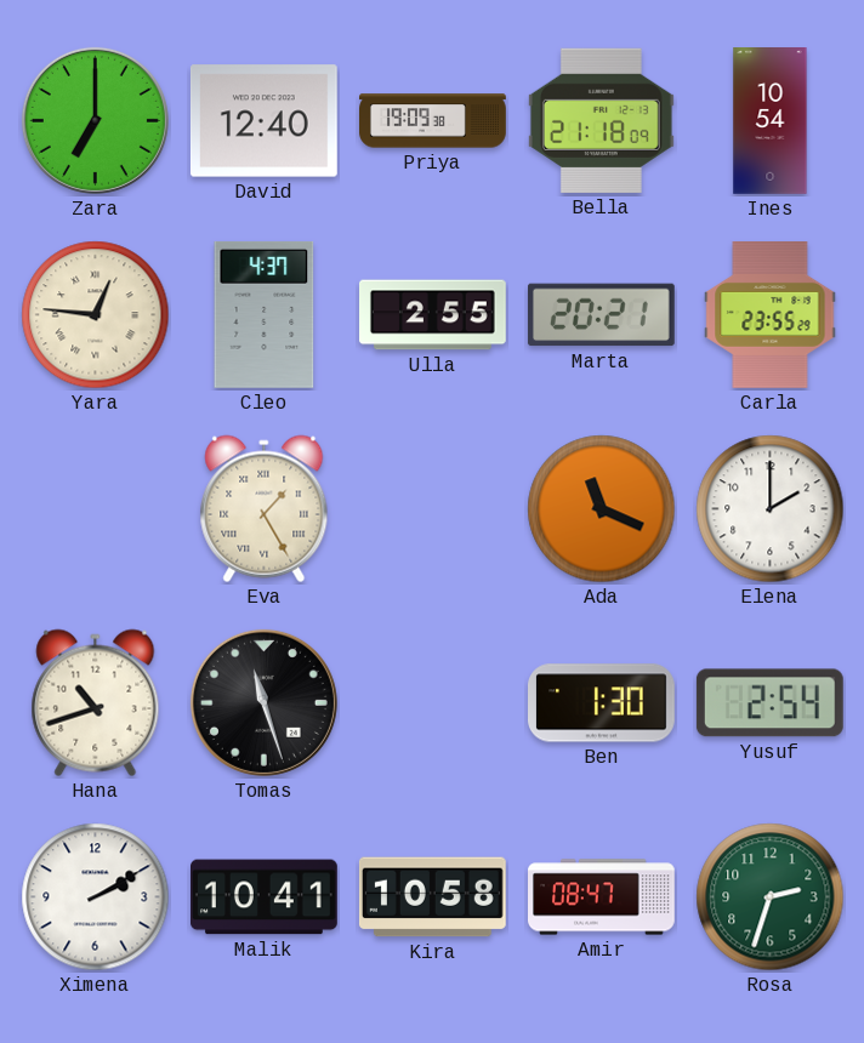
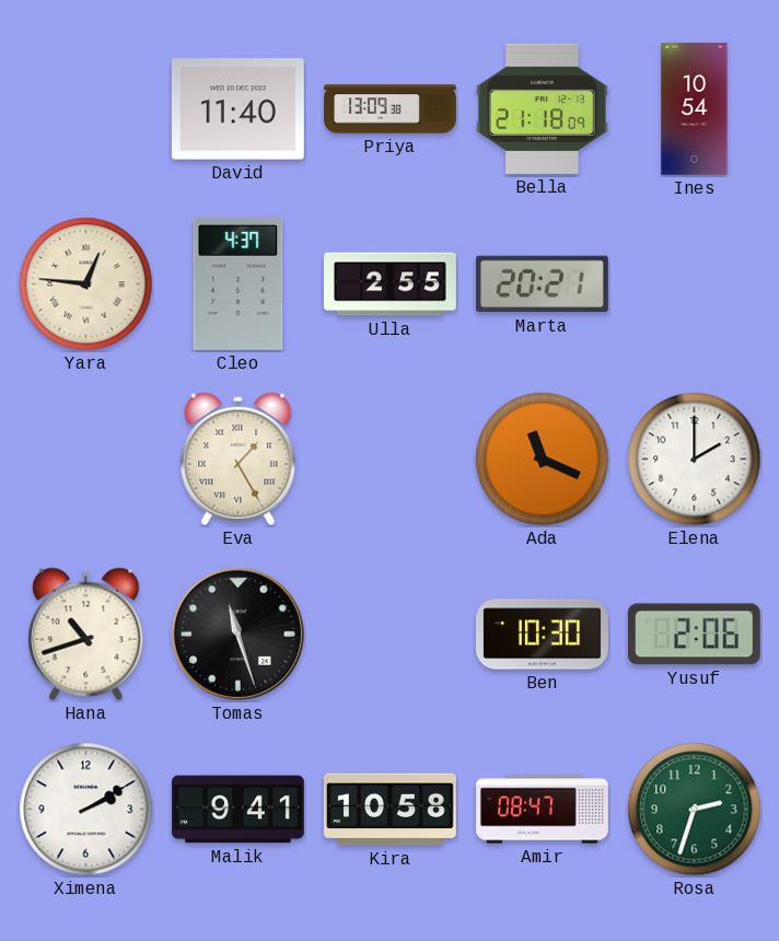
Zara: 7:00 -> none (95, 120)
David: 12:40 -> 11:40 (237, 109)
Priya: 19:09 -> 13:09 (391, 109)
Carla: 23:55 -> none (771, 315)
Ben: 1:30 -> 10:30 (543, 635)
Yusuf: 2:54 -> 2:06 (694, 635)
Malik: 10:41 -> 9:41 (239, 810)
